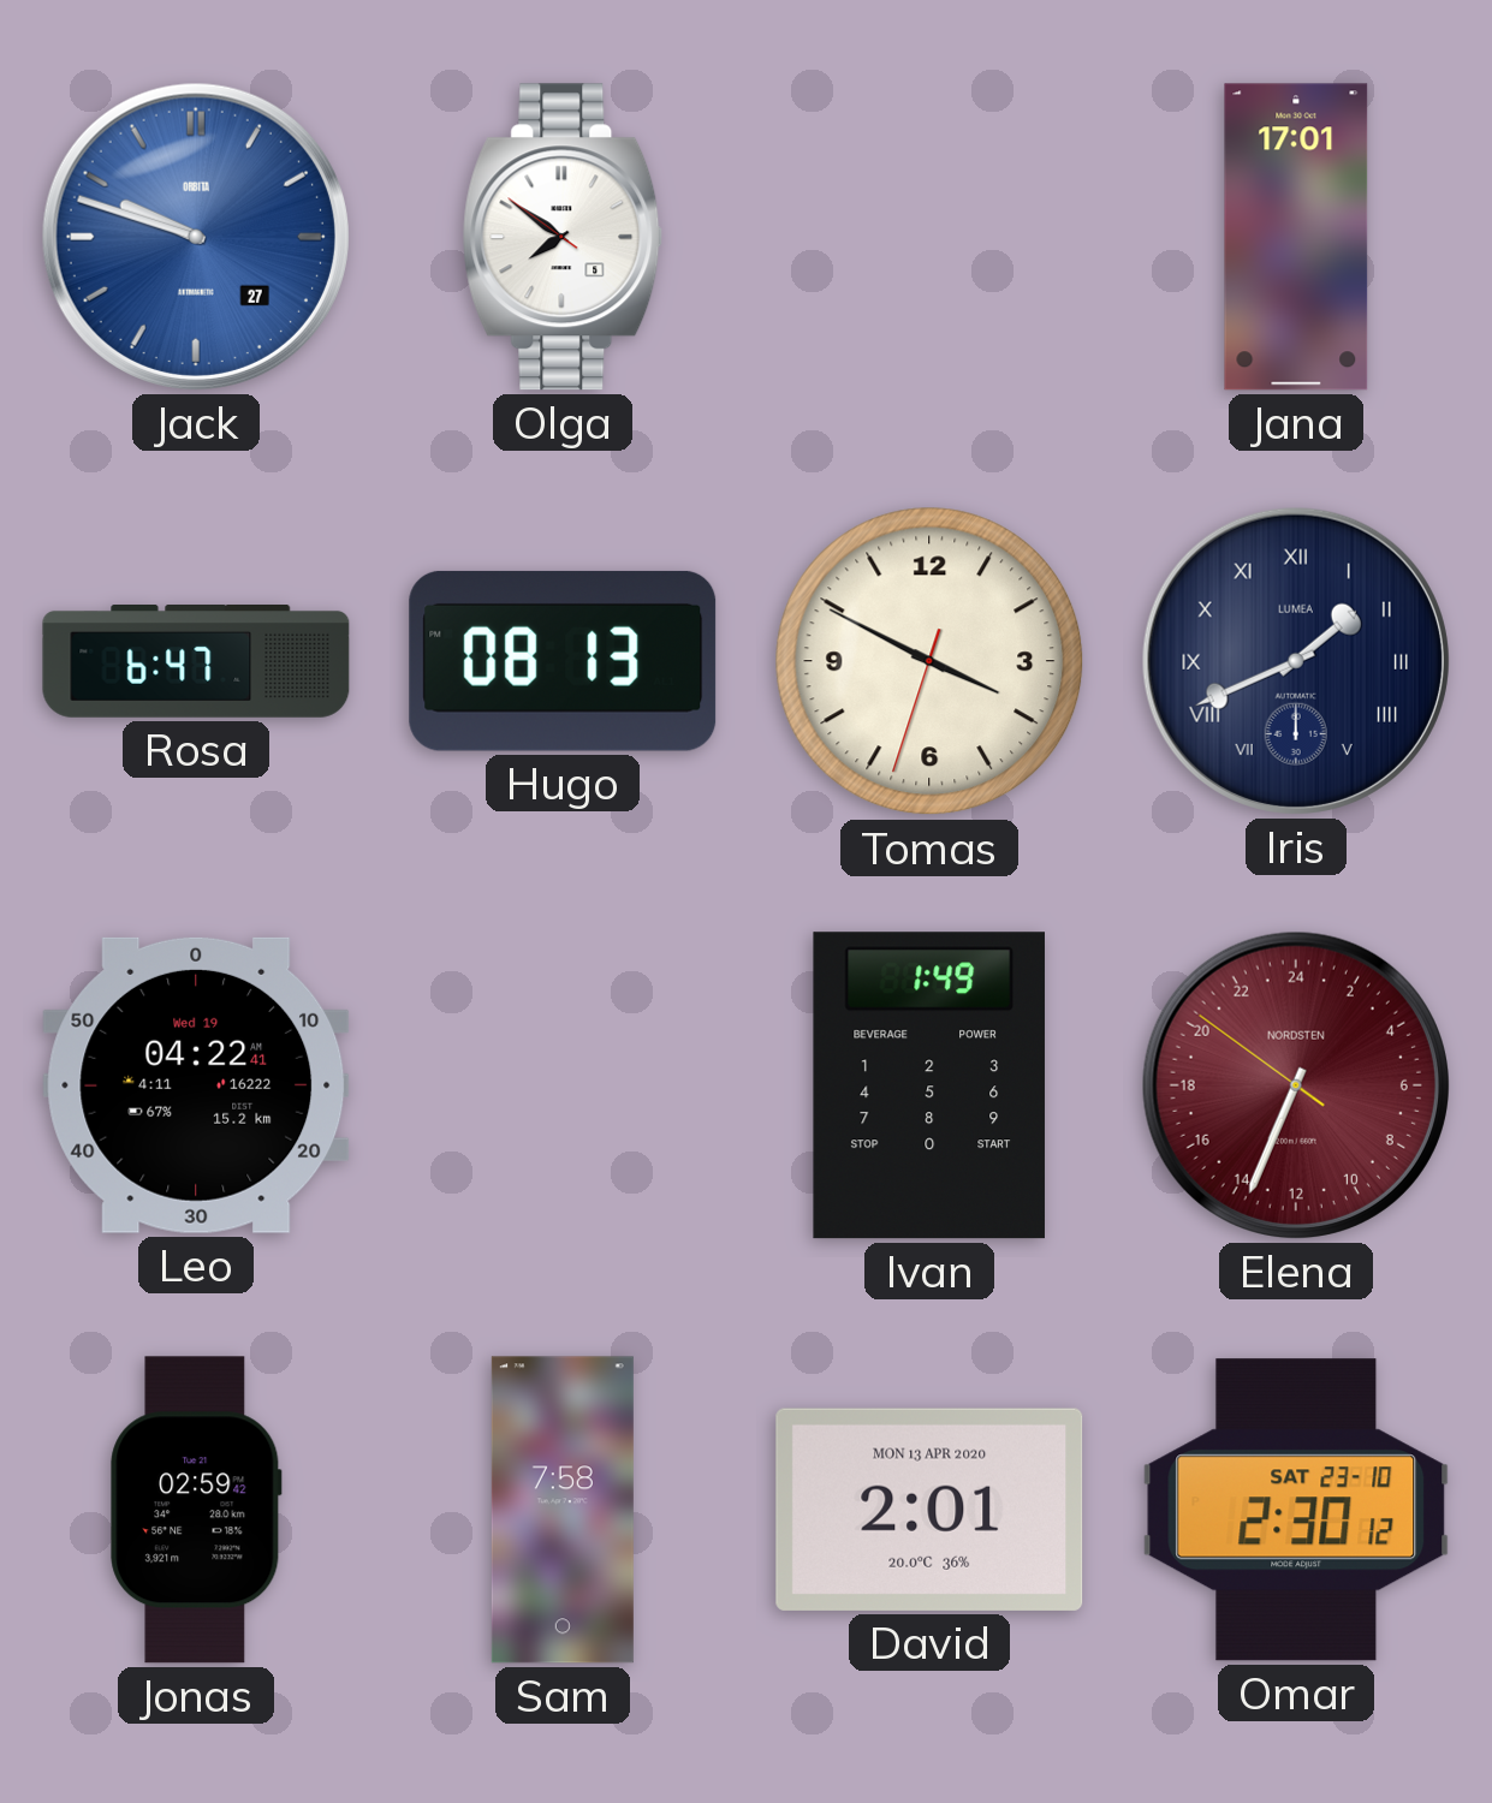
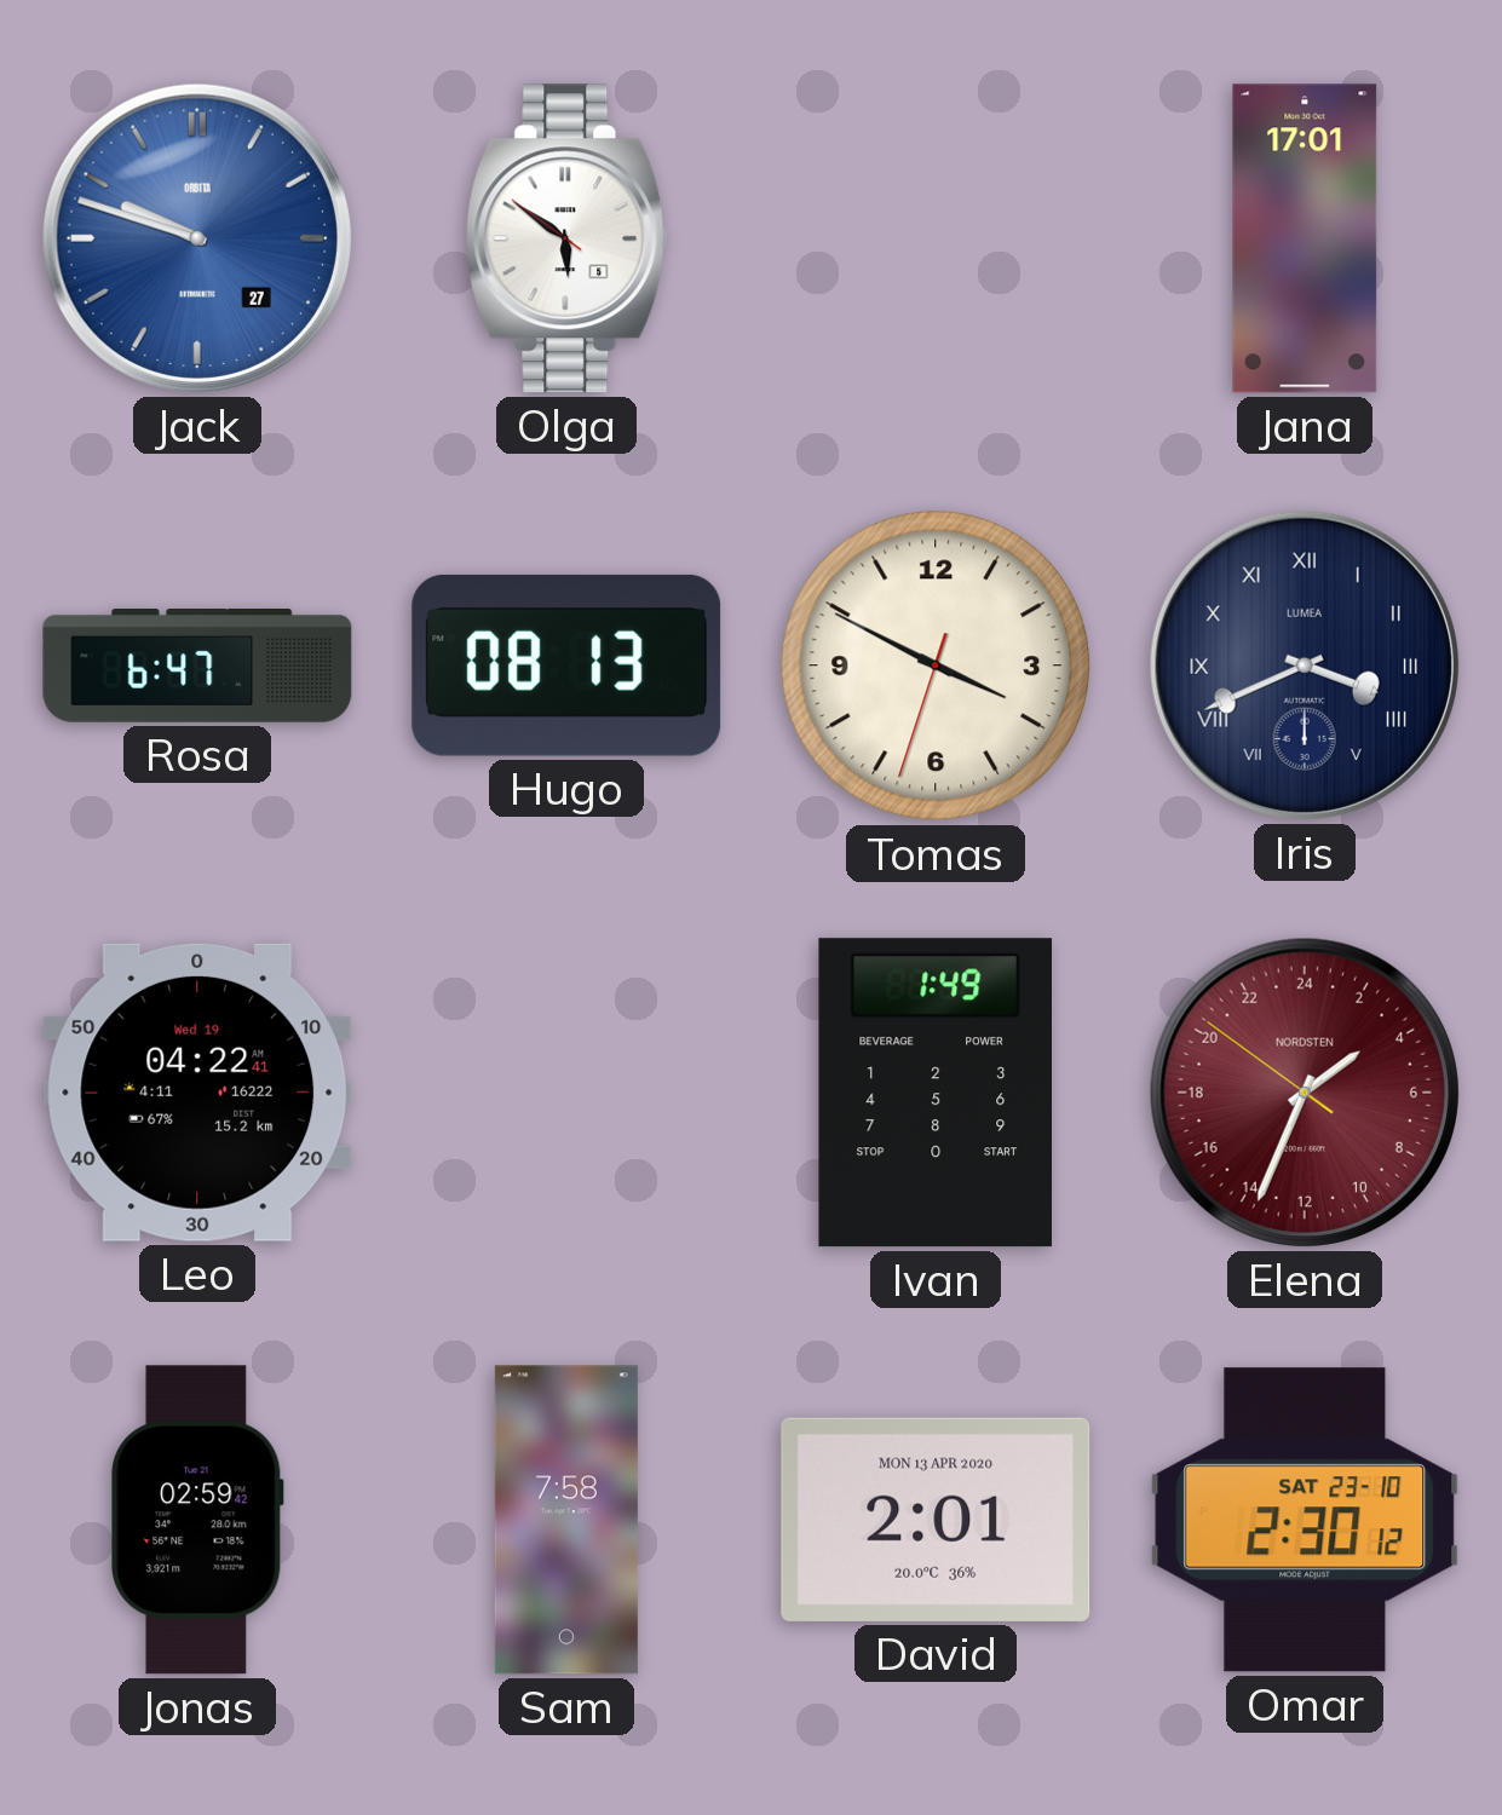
Olga: 7:50 -> 5:50 (566, 238)
Iris: 1:41 -> 3:41 (1305, 665)
Elena: 13:33 -> 3:33 (1305, 1093)
